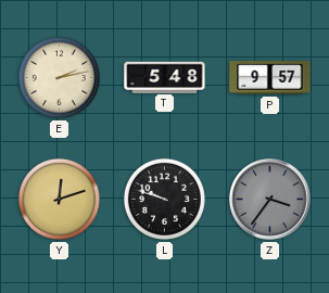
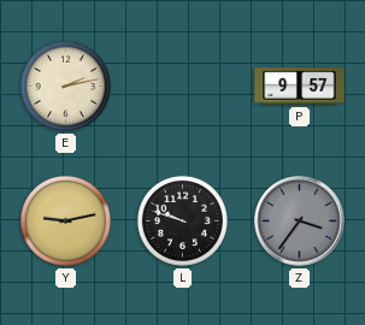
T: 5:48 -> none (165, 77)
Y: 12:12 -> 9:13 (65, 220)
